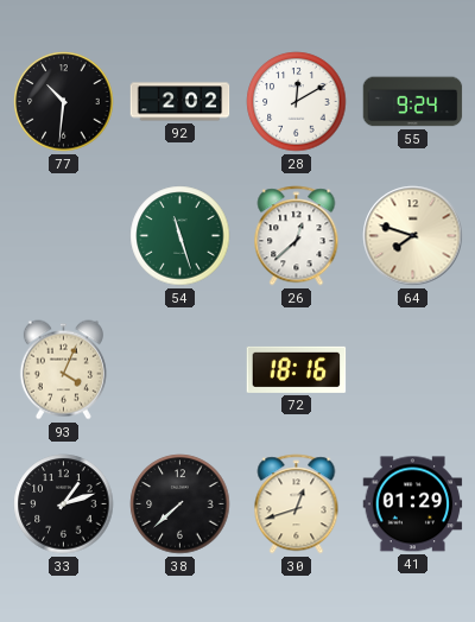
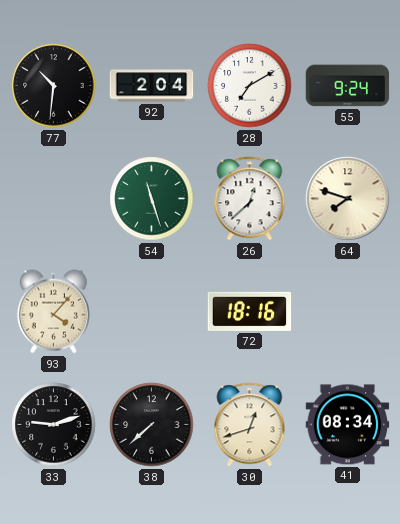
92: 2:02 -> 2:04 (152, 86)
28: 12:10 -> 7:10 (250, 86)
93: 4:04 -> 4:07 (53, 312)
33: 1:12 -> 9:12 (54, 425)
41: 01:29 -> 08:34 (348, 425)
